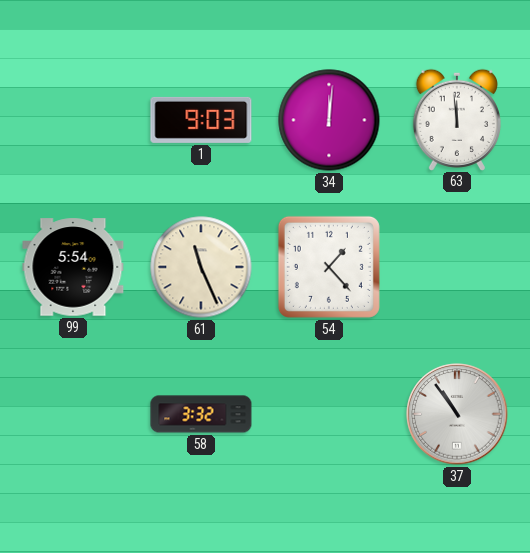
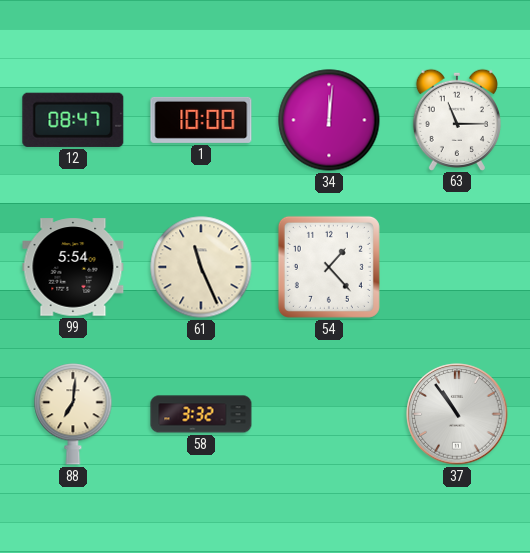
12: none -> 08:47 (73, 120)
1: 9:03 -> 10:00 (201, 120)
63: 11:59 -> 11:15 (457, 119)
88: none -> 7:01 (73, 414)
